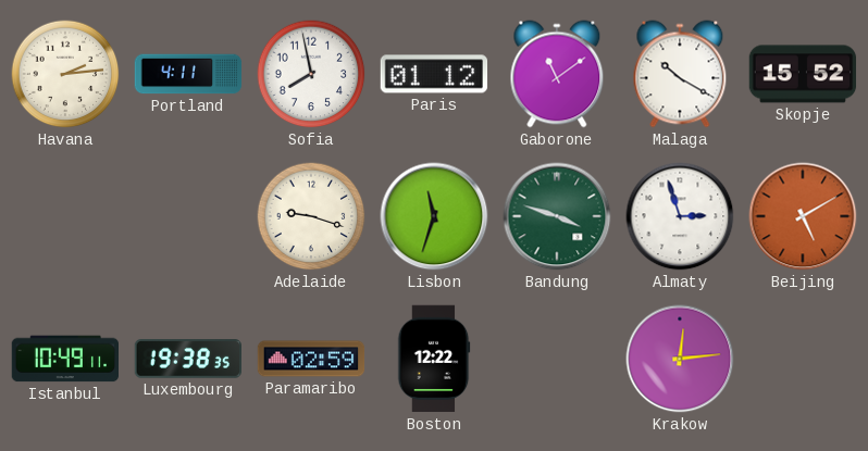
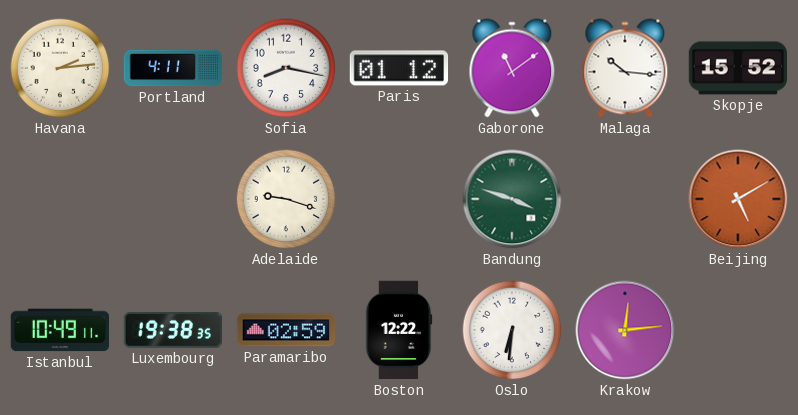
Sofia: 7:58 -> 8:17 (286, 68)
Malaga: 10:20 -> 10:16 (625, 68)
Lisbon: 11:33 -> none (434, 216)
Almaty: 2:57 -> none (680, 216)
Oslo: none -> 6:31 (512, 330)
